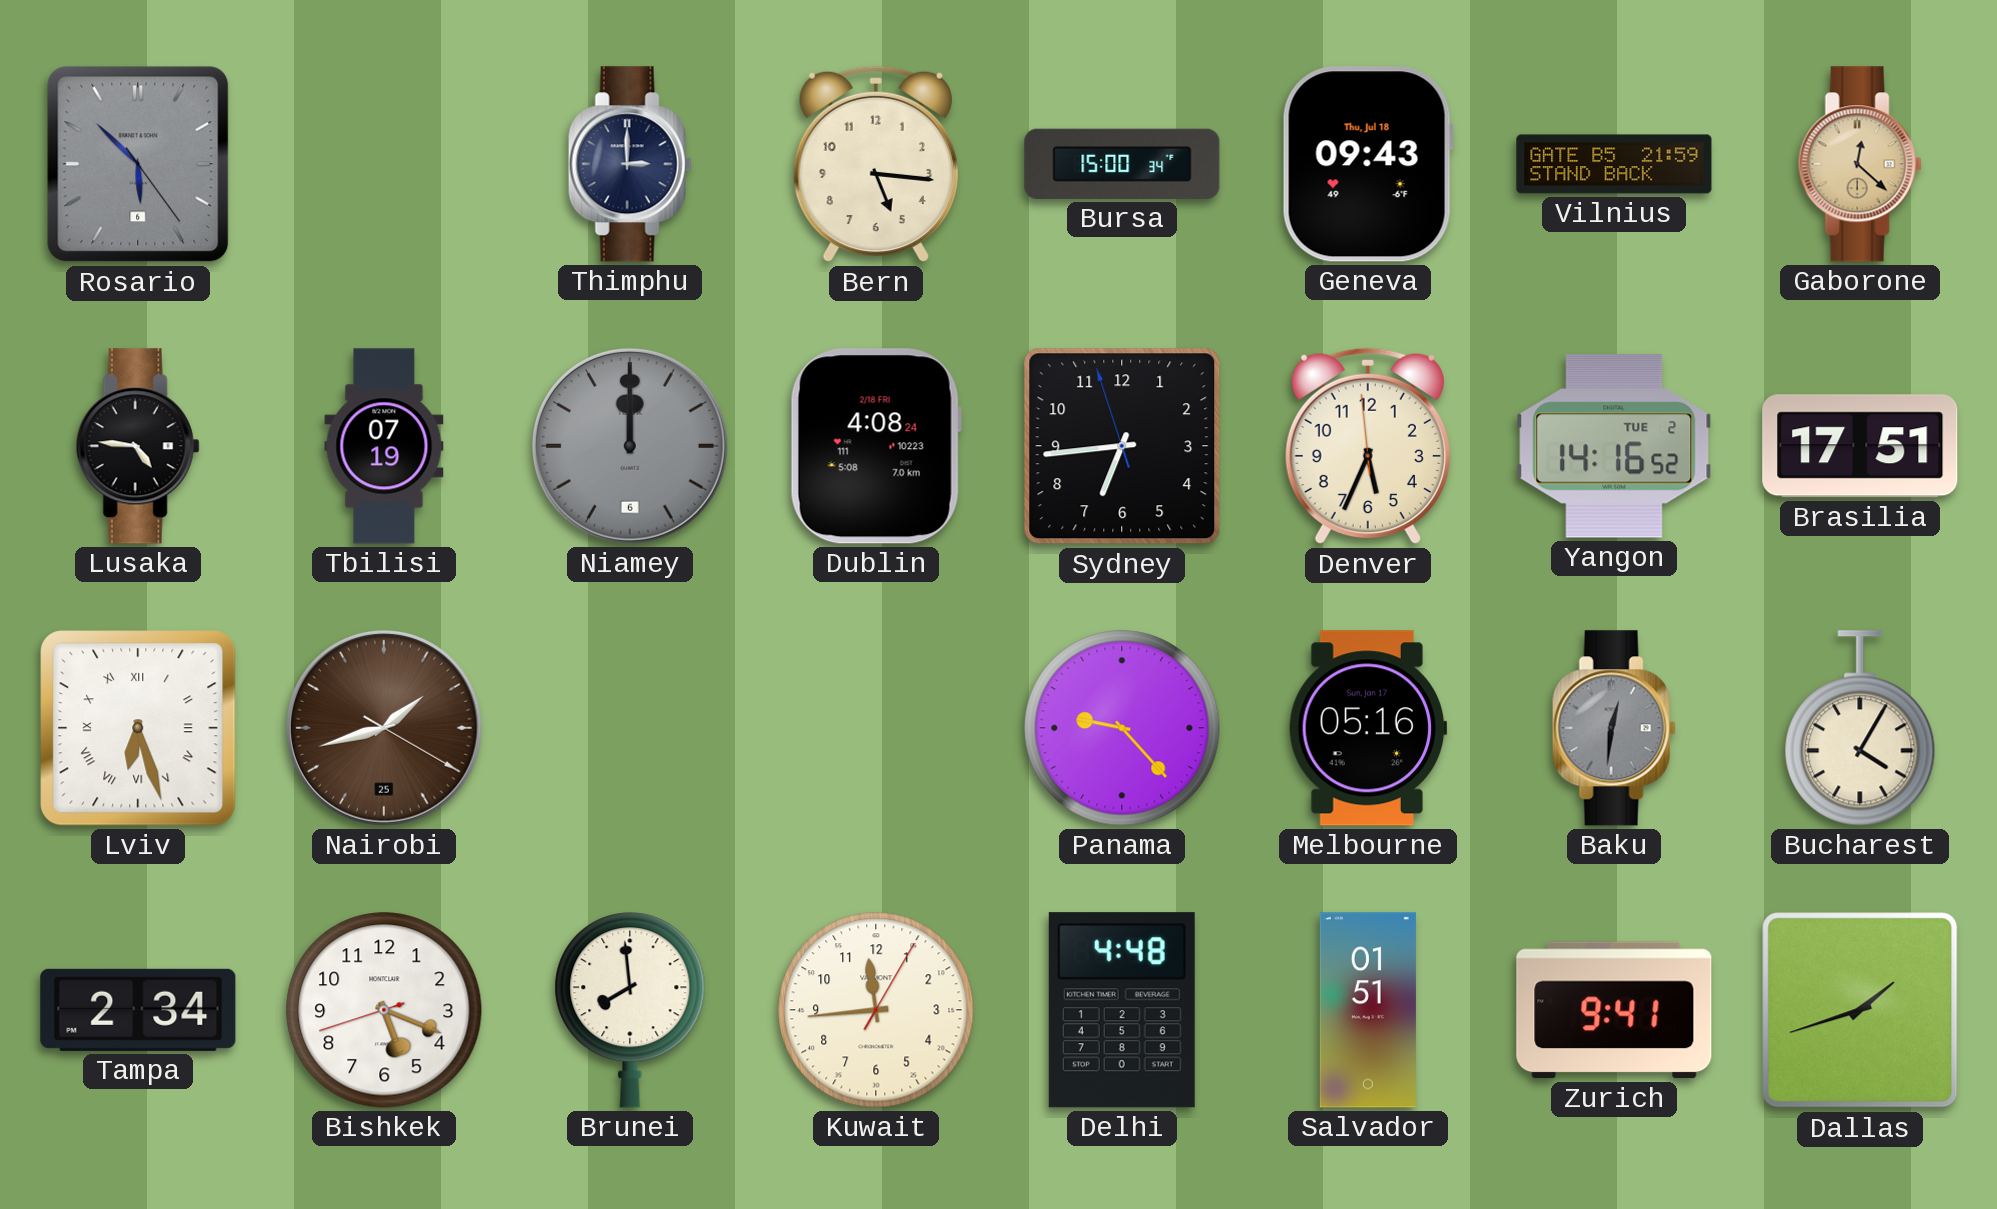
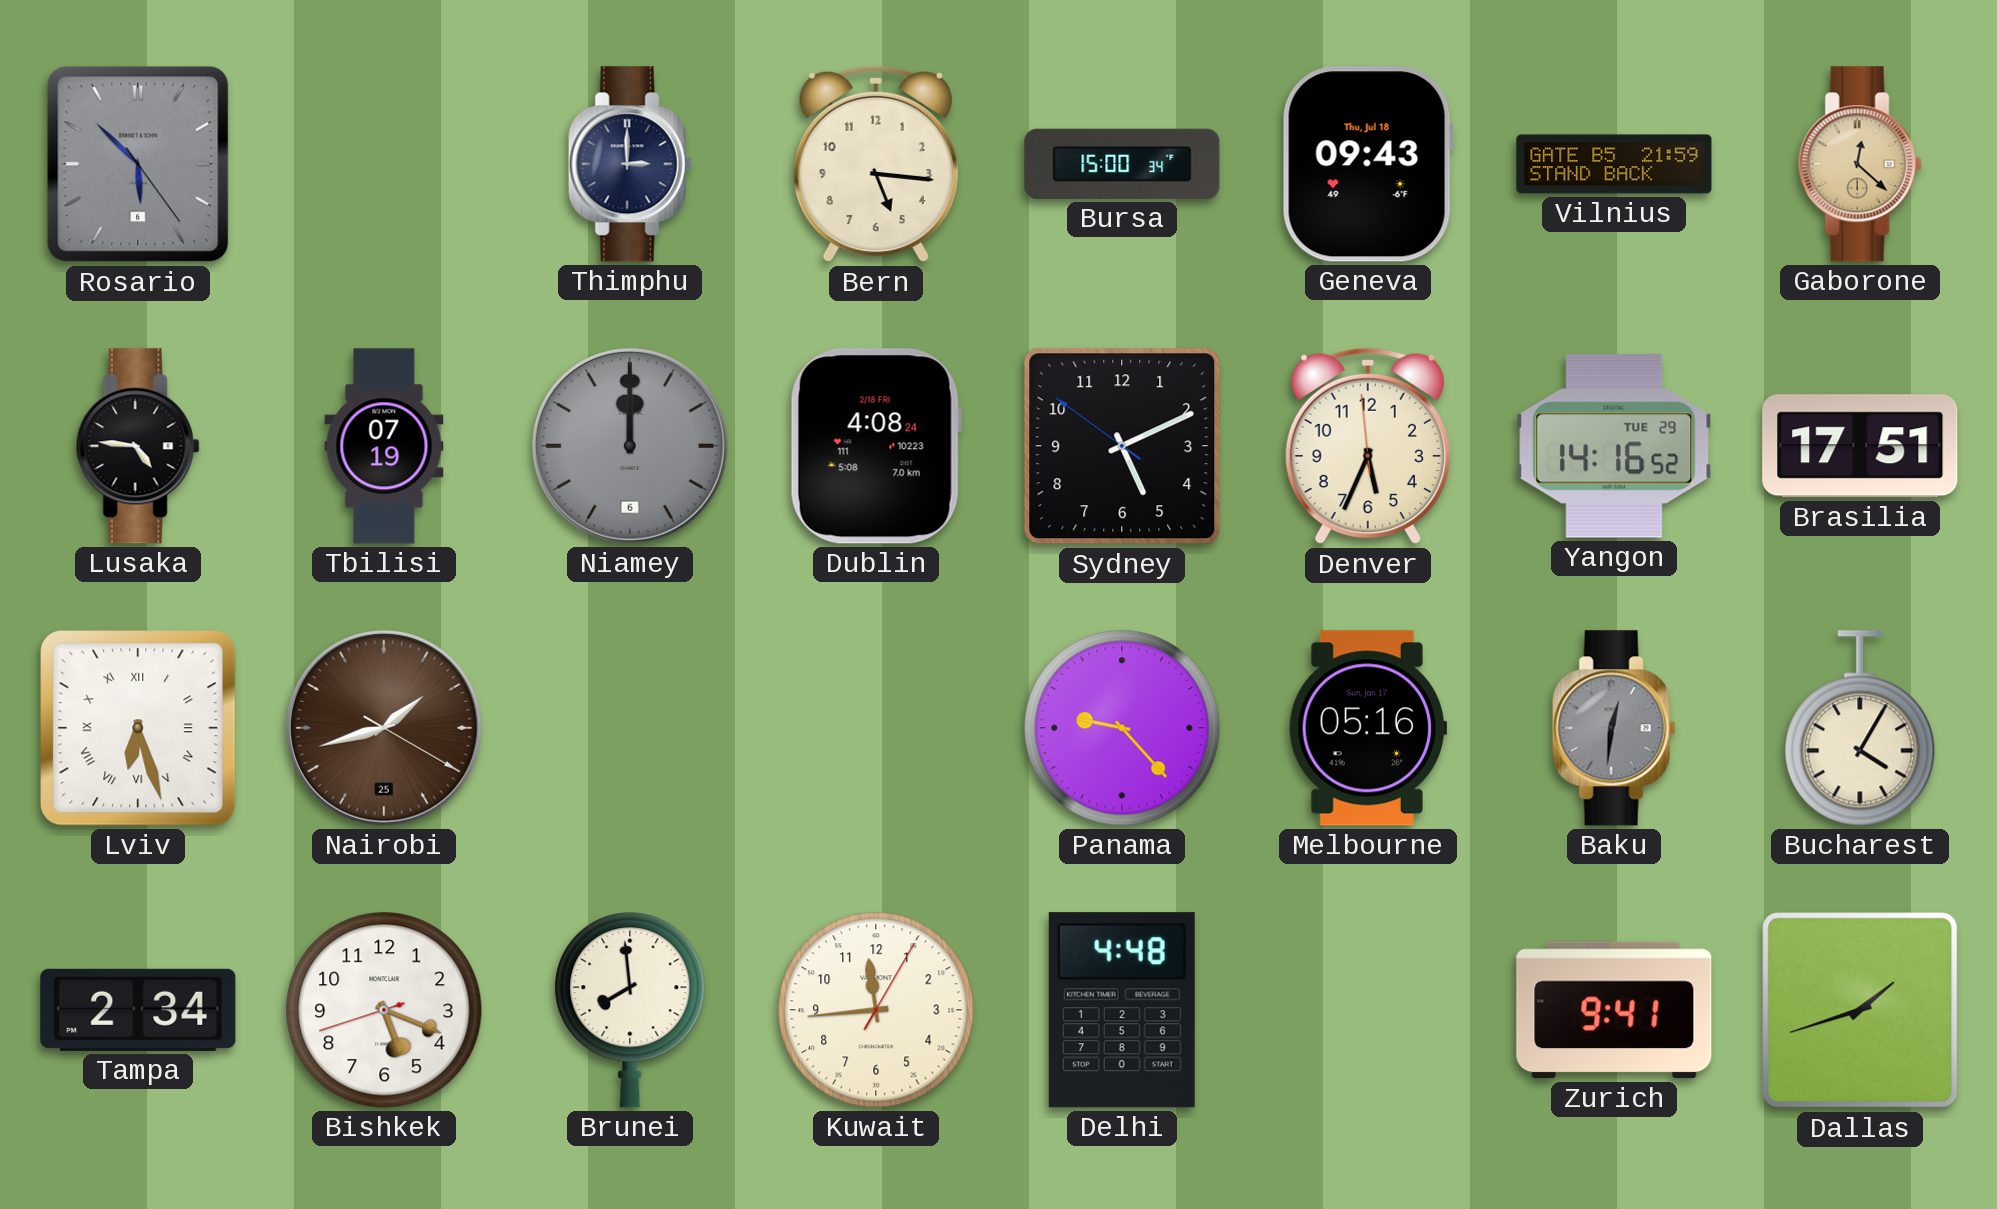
Sydney: 6:43 -> 5:10 (1122, 446)
Yangon date: TUE 2 -> TUE 29 (1614, 446)
Salvador: 01:51 -> none (1368, 1010)
